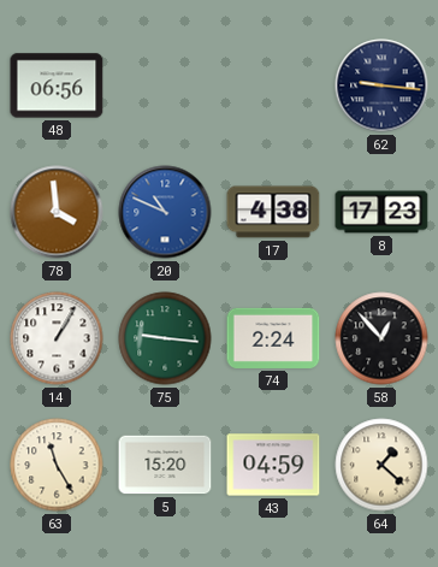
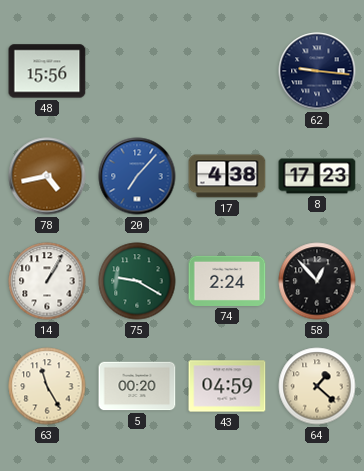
48: 06:56 -> 15:56 (47, 71)
78: 3:59 -> 4:43 (47, 176)
20: 10:49 -> 7:07 (137, 176)
75: 9:16 -> 9:20 (137, 281)
5: 15:20 -> 00:20 (137, 386)
